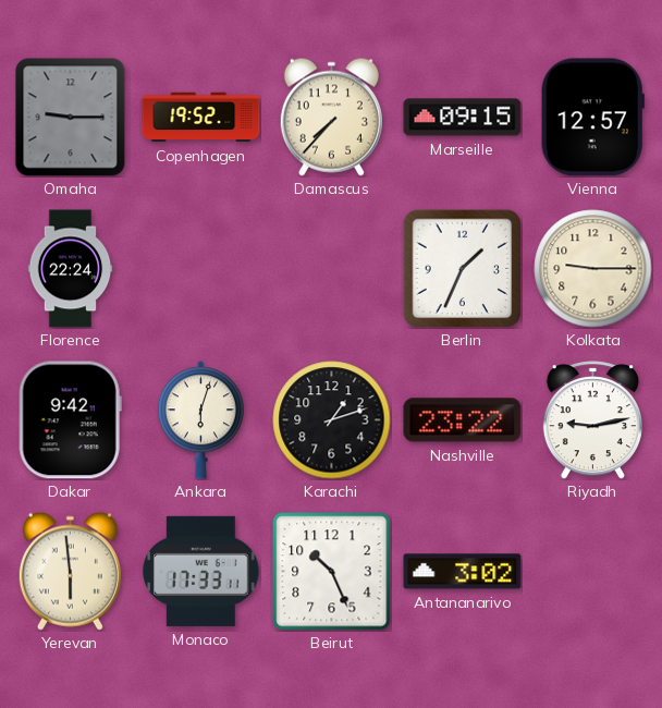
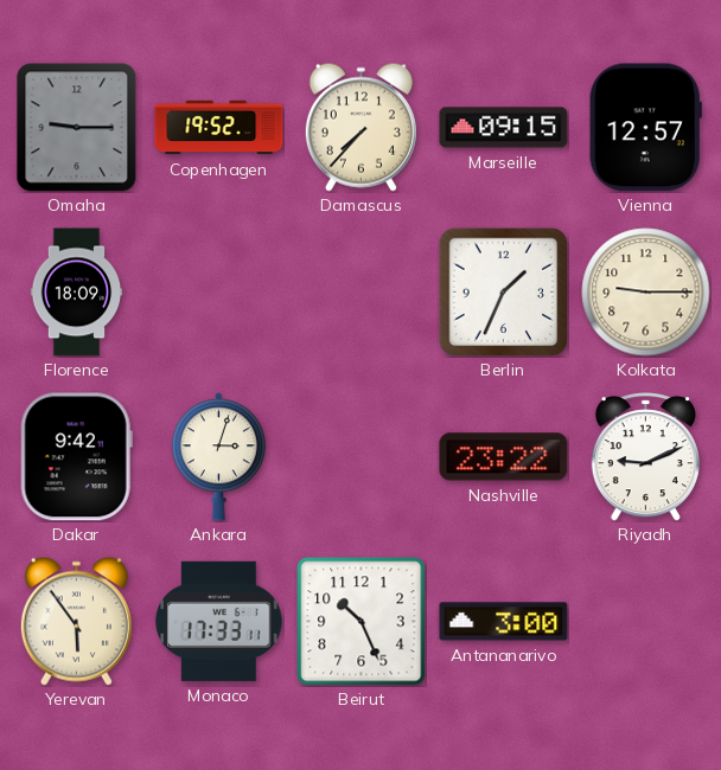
Florence: 22:24 -> 18:09 (77, 293)
Ankara: 6:03 -> 3:03 (218, 457)
Karachi: 1:12 -> none (332, 420)
Riyadh: 9:13 -> 9:11 (645, 457)
Yerevan: 5:59 -> 5:54 (76, 621)
Antananarivo: 3:02 -> 3:00 (504, 622)
